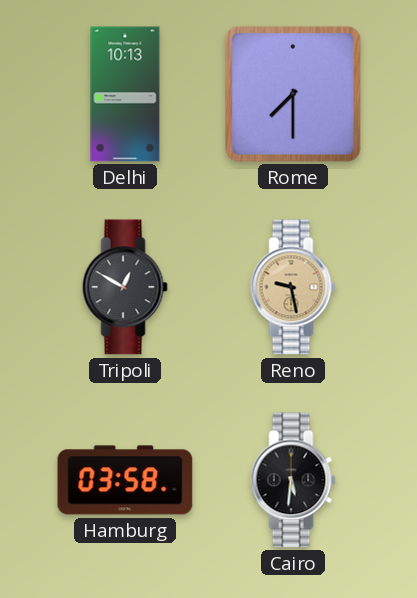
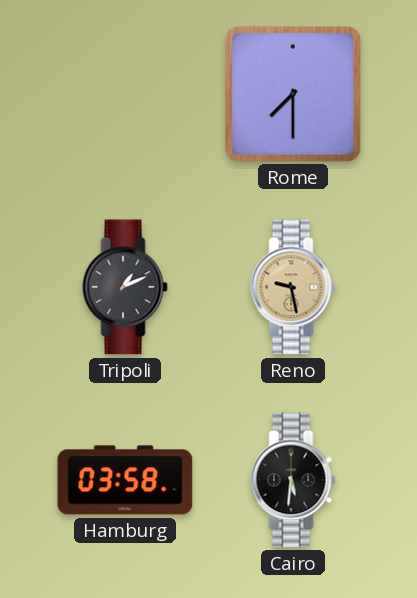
Delhi: 10:13 -> none (125, 94)
Tripoli: 12:50 -> 1:11 (125, 287)
